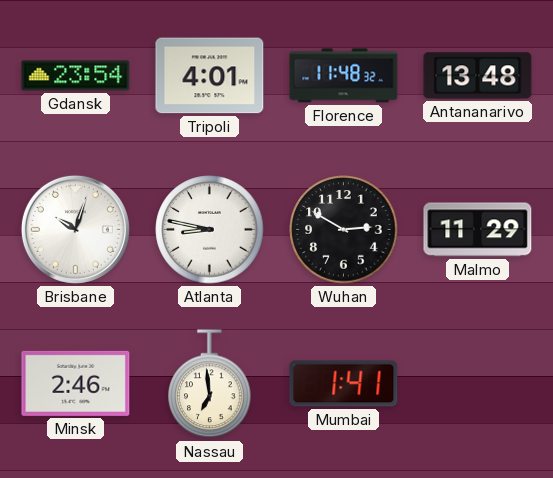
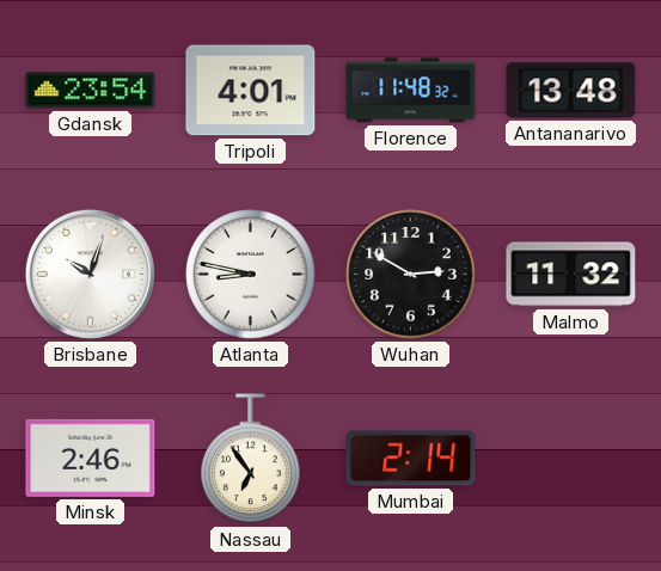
Malmo: 11:29 -> 11:32 (571, 275)
Nassau: 6:59 -> 6:54 (251, 459)
Mumbai: 1:41 -> 2:14 (411, 459)
